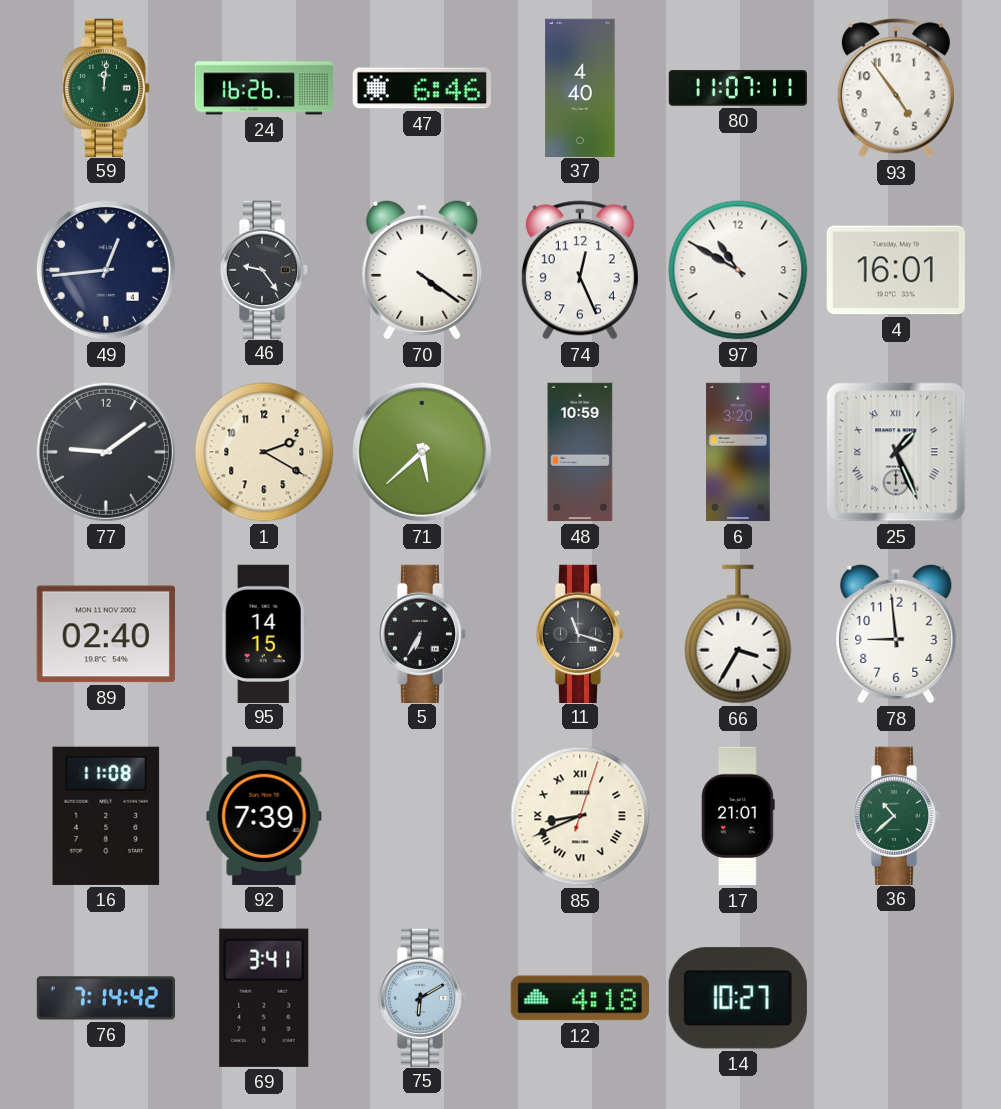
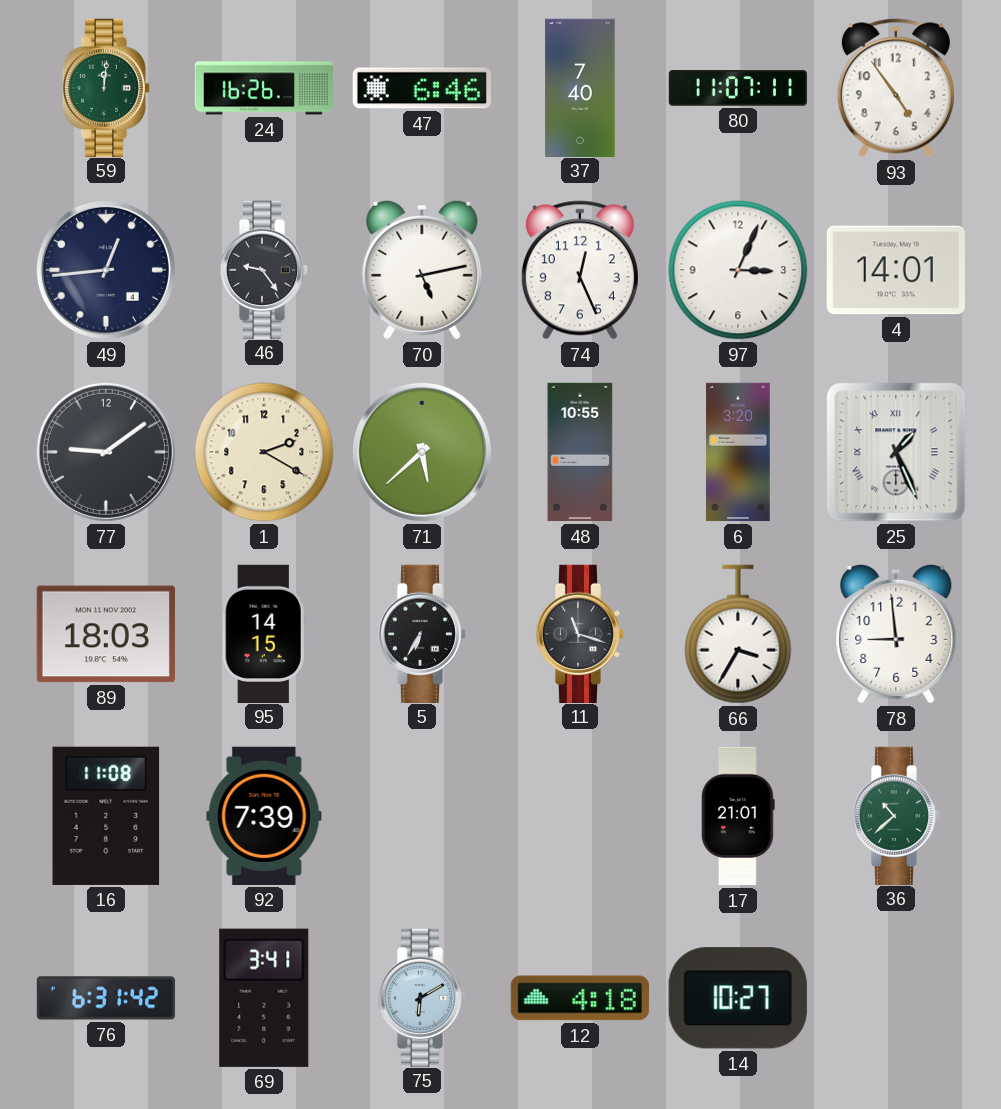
37: 4:40 -> 7:40 (580, 87)
70: 4:21 -> 5:13 (422, 270)
97: 10:50 -> 3:04 (738, 270)
4: 16:01 -> 14:01 (896, 270)
48: 10:59 -> 10:55 (580, 452)
89: 02:40 -> 18:03 (106, 634)
85: 8:41 -> none (580, 816)
76: 7:14 -> 6:31 (106, 998)
